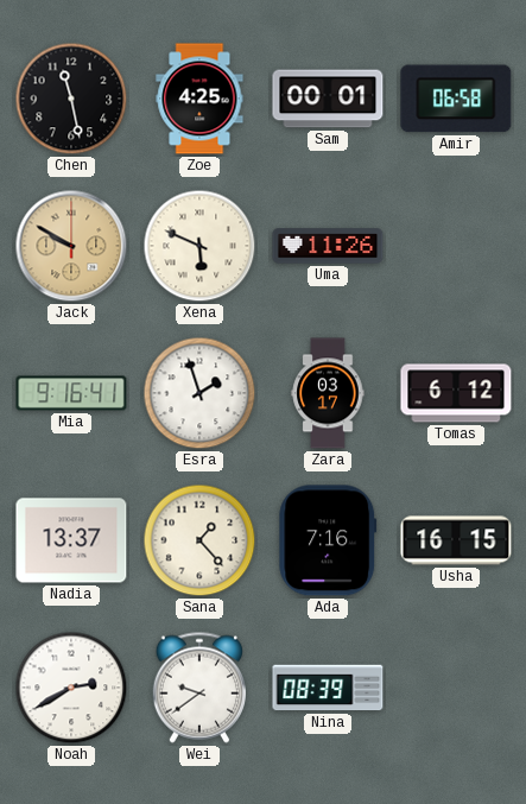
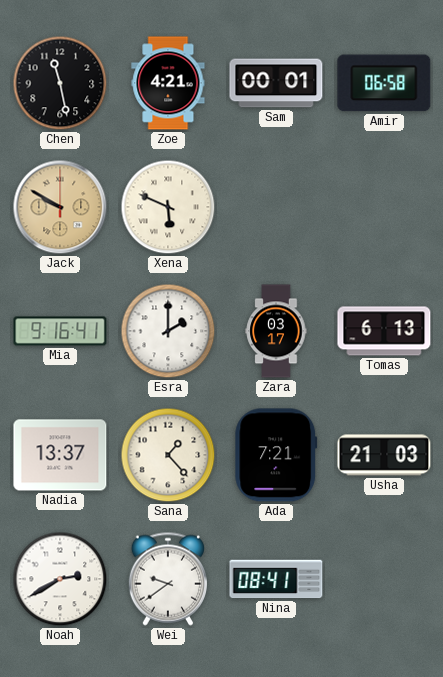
Zoe: 4:25 -> 4:21 (168, 83)
Uma: 11:26 -> none (328, 246)
Esra: 1:57 -> 2:00 (168, 331)
Tomas: 6:12 -> 6:13 (384, 331)
Ada: 7:16 -> 7:21 (276, 455)
Usha: 16:15 -> 21:03 (384, 455)
Nina: 08:39 -> 08:41 (276, 579)
